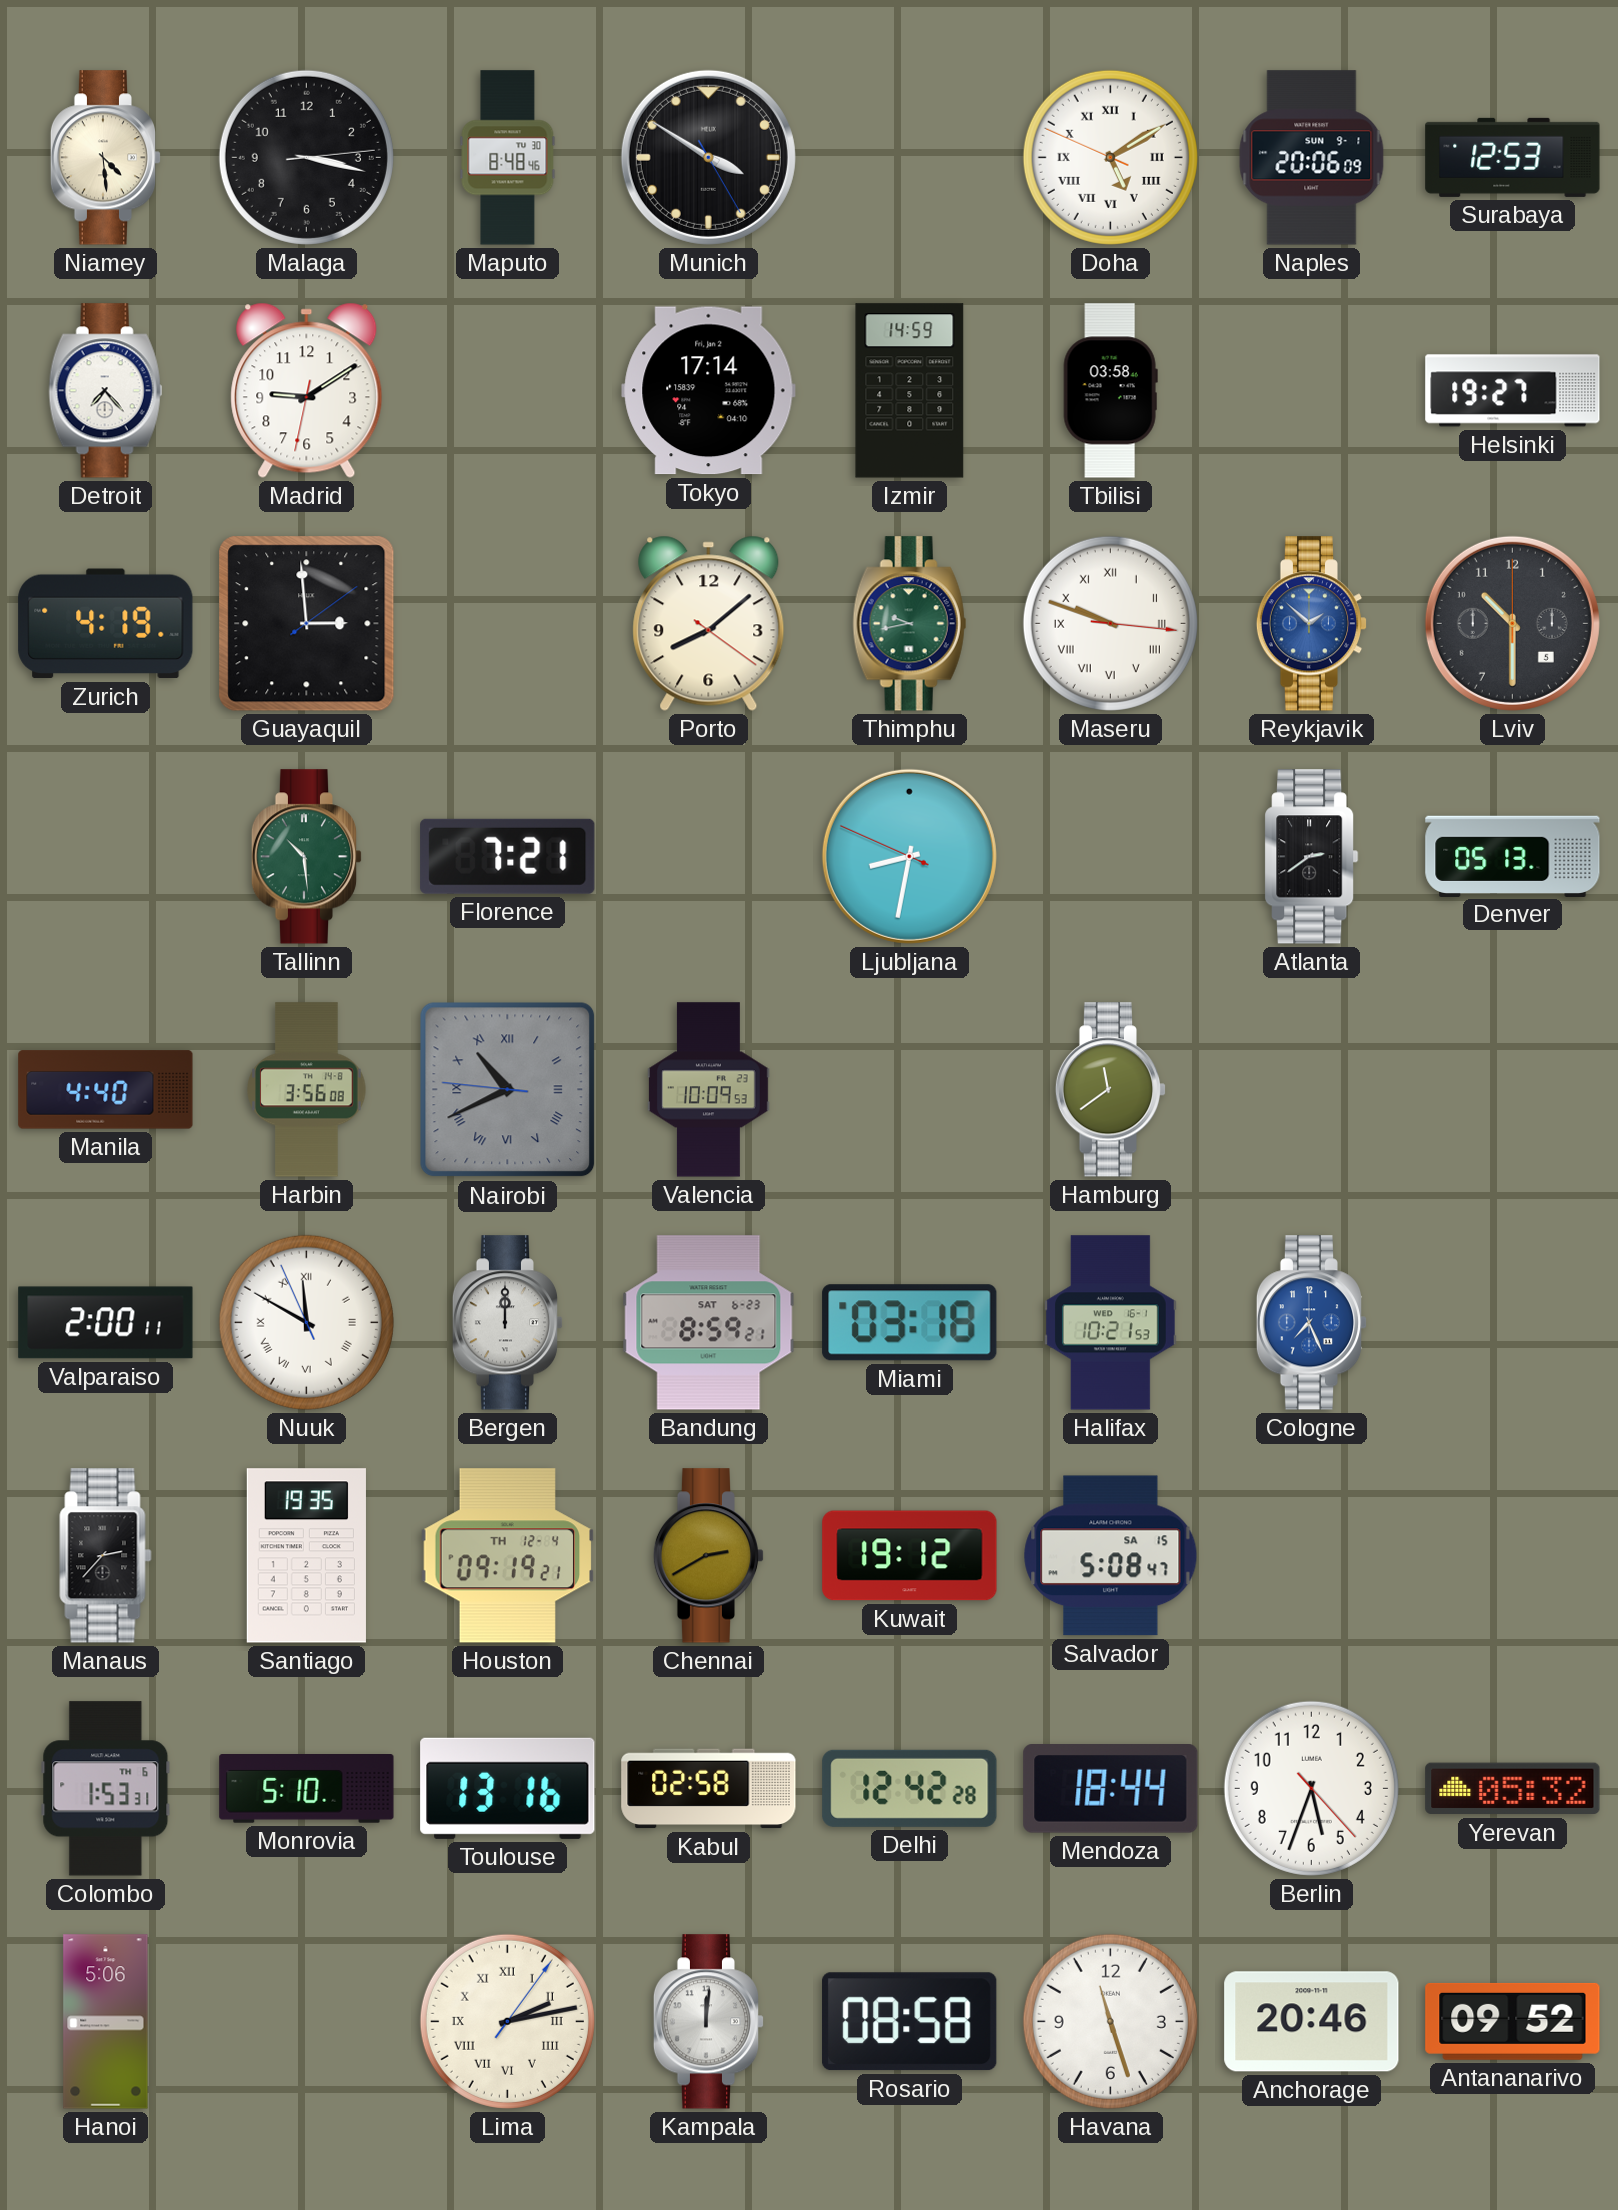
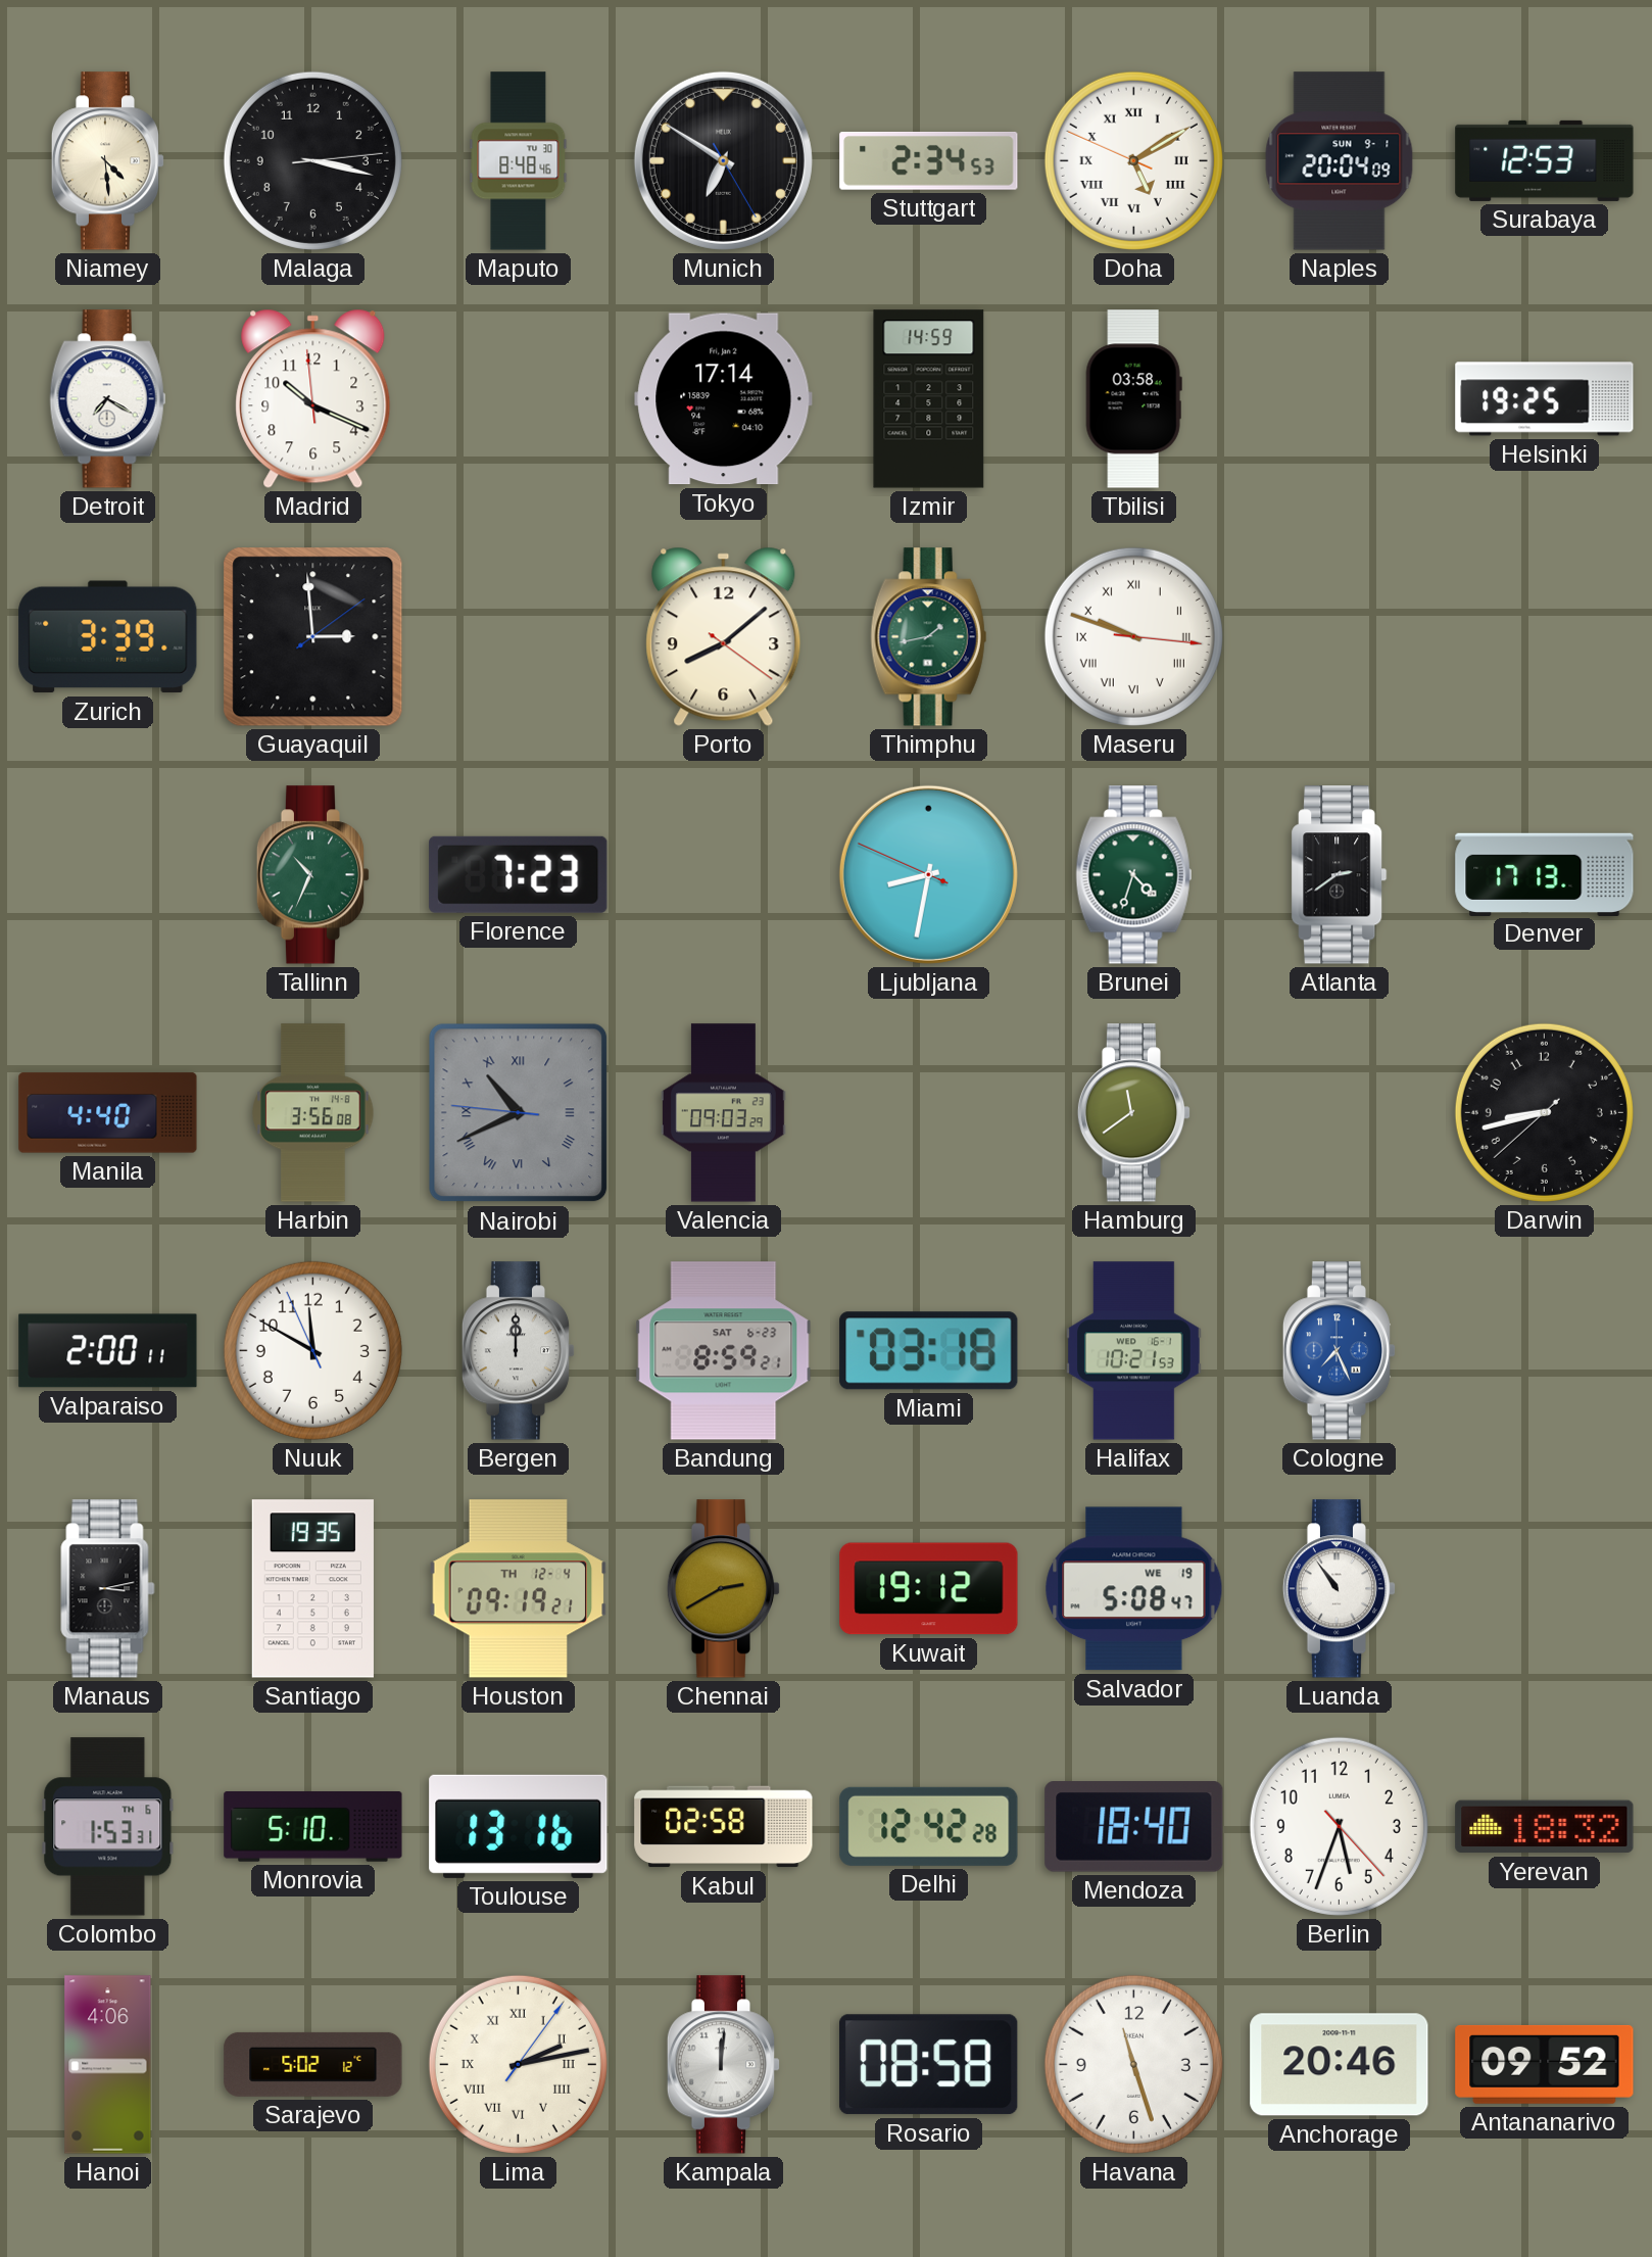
Munich: 3:50 -> 6:50 (723, 160)
Stuttgart: none -> 2:34 (929, 160)
Naples: 20:06 -> 20:04 (1340, 161)
Detroit: 7:23 -> 7:20 (108, 399)
Madrid: 9:09 -> 10:18 (313, 398)
Helsinki: 19:27 -> 19:25 (1545, 399)
Zurich: 4:19 -> 3:39 (108, 637)
Thimphu: 9:43 -> 1:43 (929, 637)
Reykjavik: 1:52 -> none (1312, 624)
Lviv: 10:30 -> none (1512, 623)
Tallinn: 10:29 -> 10:34 (313, 875)
Florence: 7:21 -> 7:23 (519, 874)
Brunei: none -> 4:33 (1134, 875)
Denver: 05:13 -> 17:13 (1545, 874)
Valencia: 10:09 -> 09:03 (724, 1113)
Darwin: none -> 8:42 (1544, 1112)
Nuuk numerals: Roman -> Arabic (312, 1350)
Manaus: 2:37 -> 3:13 (108, 1589)
Salvador date: SA 15 -> WE 19 (1134, 1589)
Luanda: none -> 10:54 (1340, 1589)
Mendoza: 18:44 -> 18:40 (1134, 1827)
Yerevan: 05:32 -> 18:32 (1545, 1827)
Hanoi: 5:06 -> 4:06 (108, 2065)
Sarajevo: none -> 5:02 (313, 2064)
